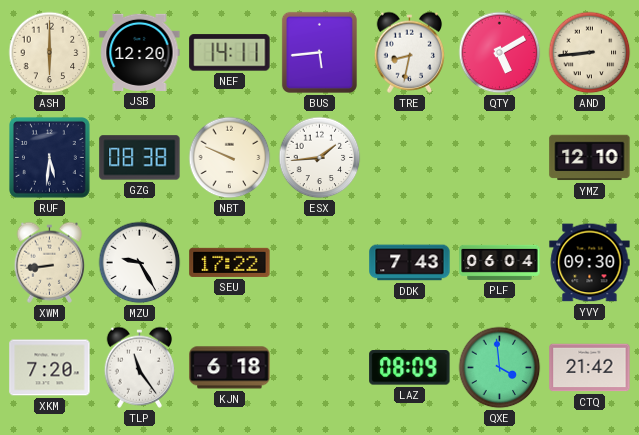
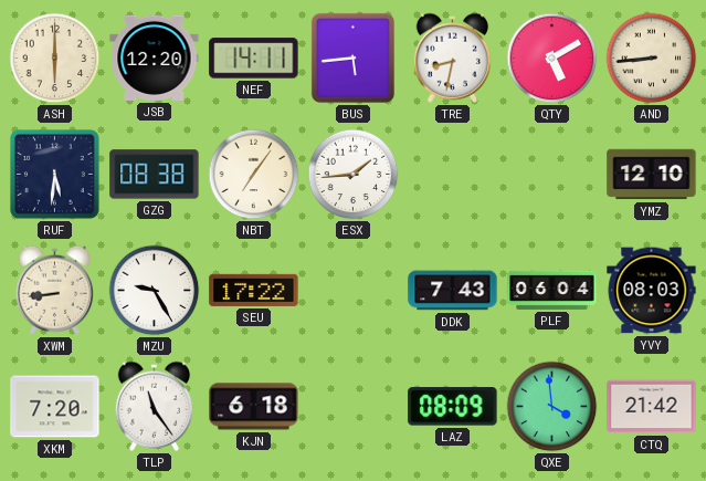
NBT: 9:49 -> 7:06 (254, 175)
YVY: 09:30 -> 08:03 (652, 291)
